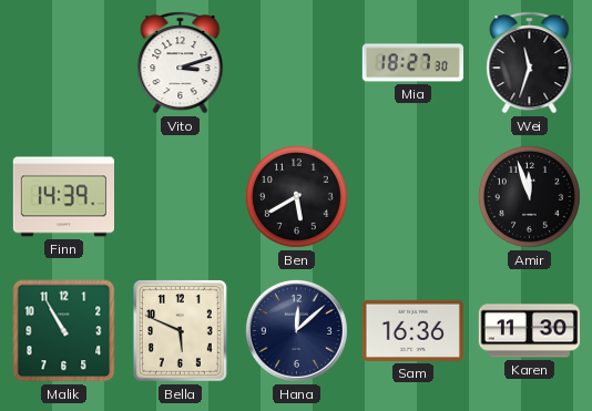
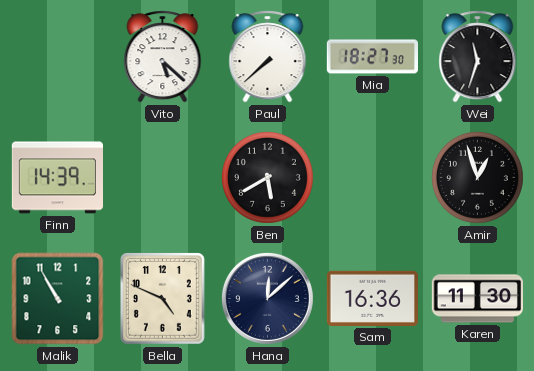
Vito: 3:12 -> 5:22 (163, 57)
Paul: none -> 7:38 (268, 57)
Amir: 11:57 -> 12:57 (477, 177)
Bella: 5:49 -> 4:49 (163, 299)
